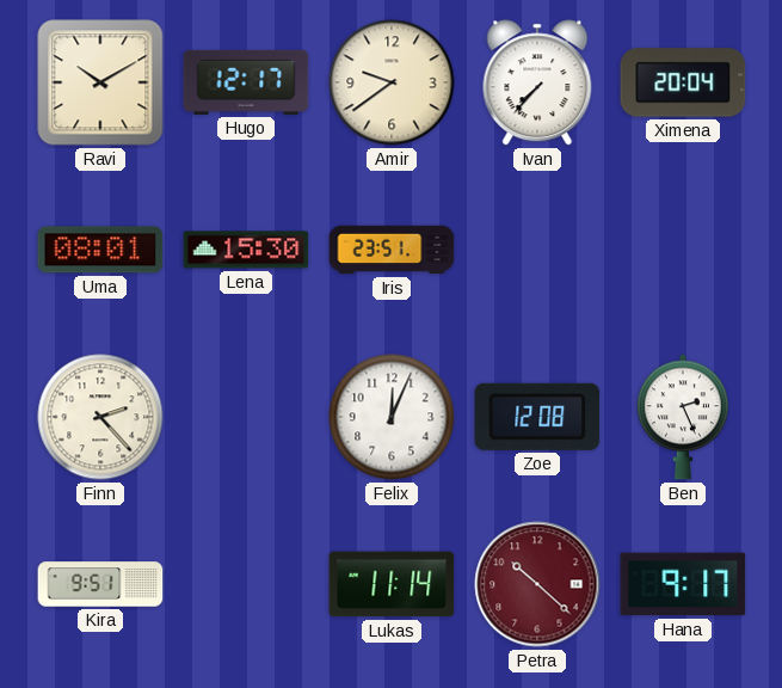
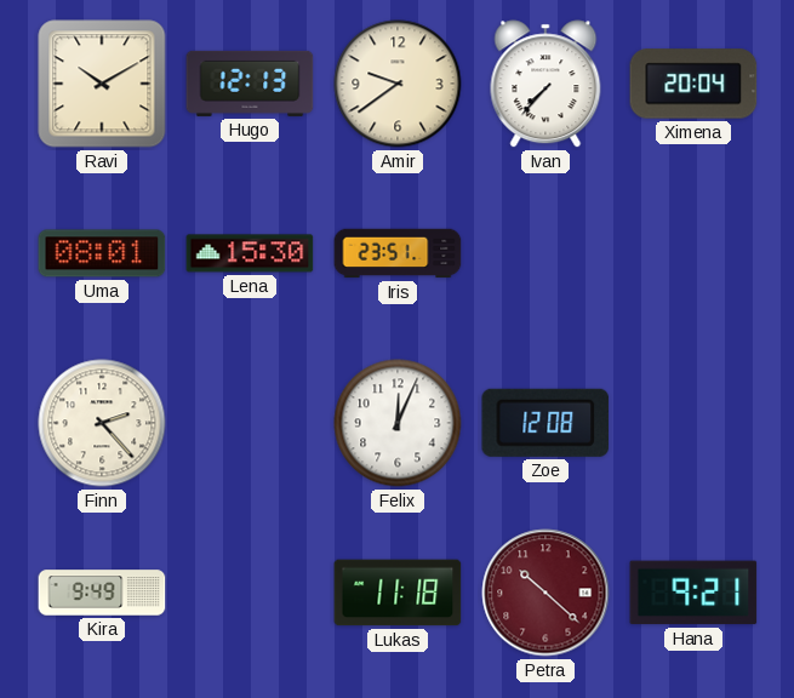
Hugo: 12:17 -> 12:13 (250, 84)
Ben: 2:26 -> none (683, 417)
Kira: 9:51 -> 9:49 (102, 593)
Lukas: 11:14 -> 11:18 (398, 593)
Hana: 9:17 -> 9:21 (693, 593)
